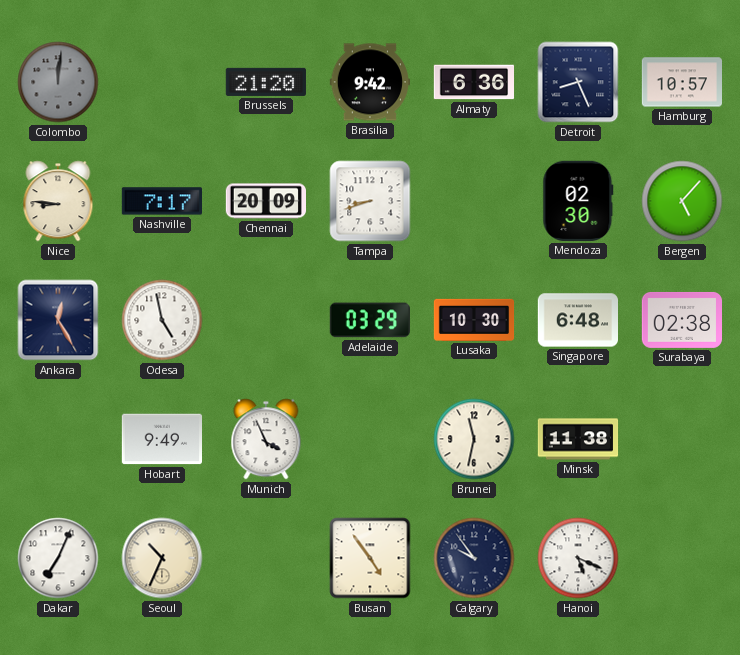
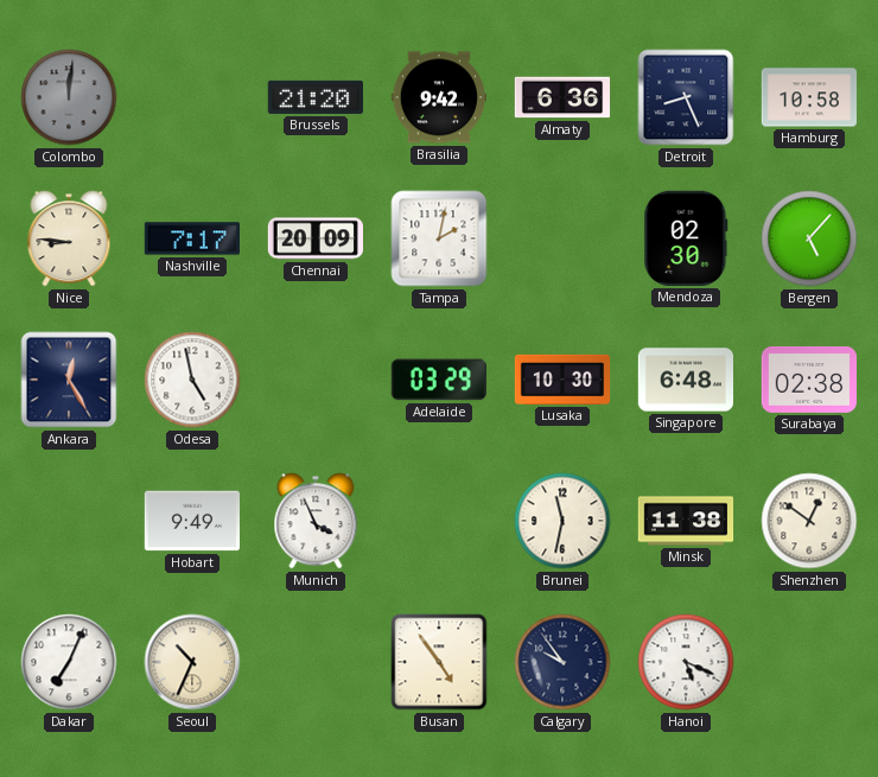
Hamburg: 10:57 -> 10:58 (808, 97)
Tampa: 8:42 -> 2:02 (439, 238)
Shenzhen: none -> 12:51 (809, 521)
